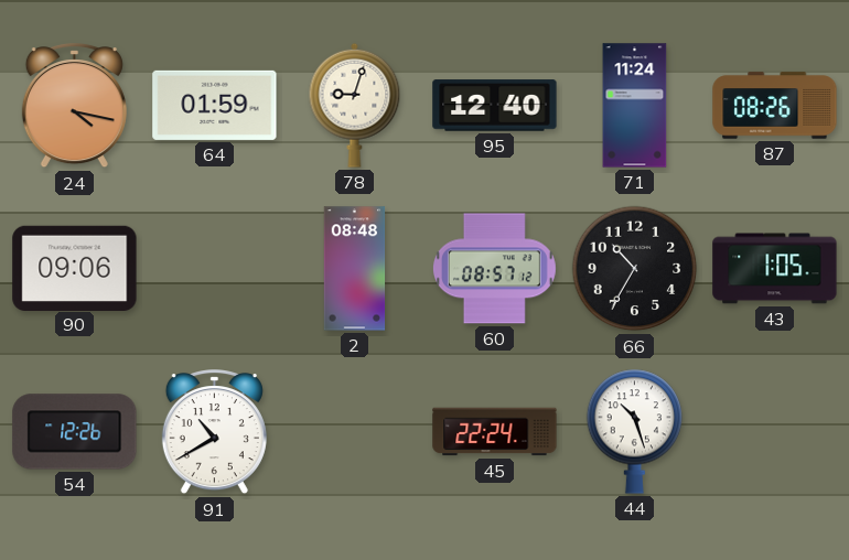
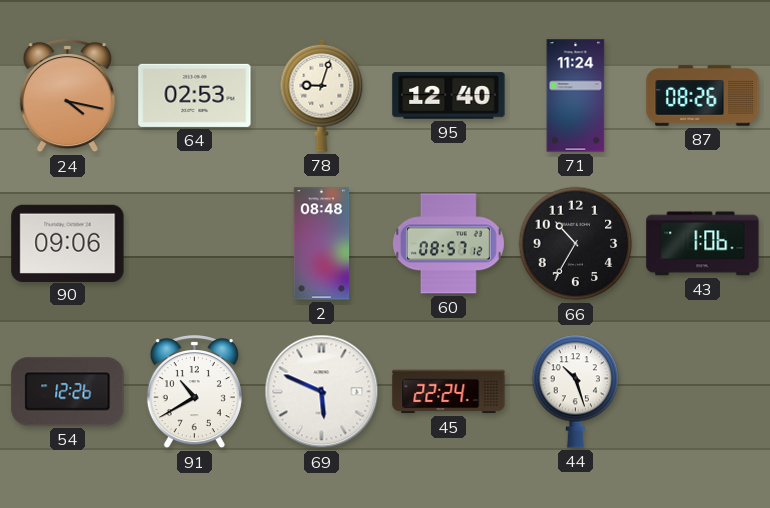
64: 01:59 -> 02:53 (195, 95)
43: 1:05 -> 1:06 (703, 244)
69: none -> 5:49 (322, 392)
